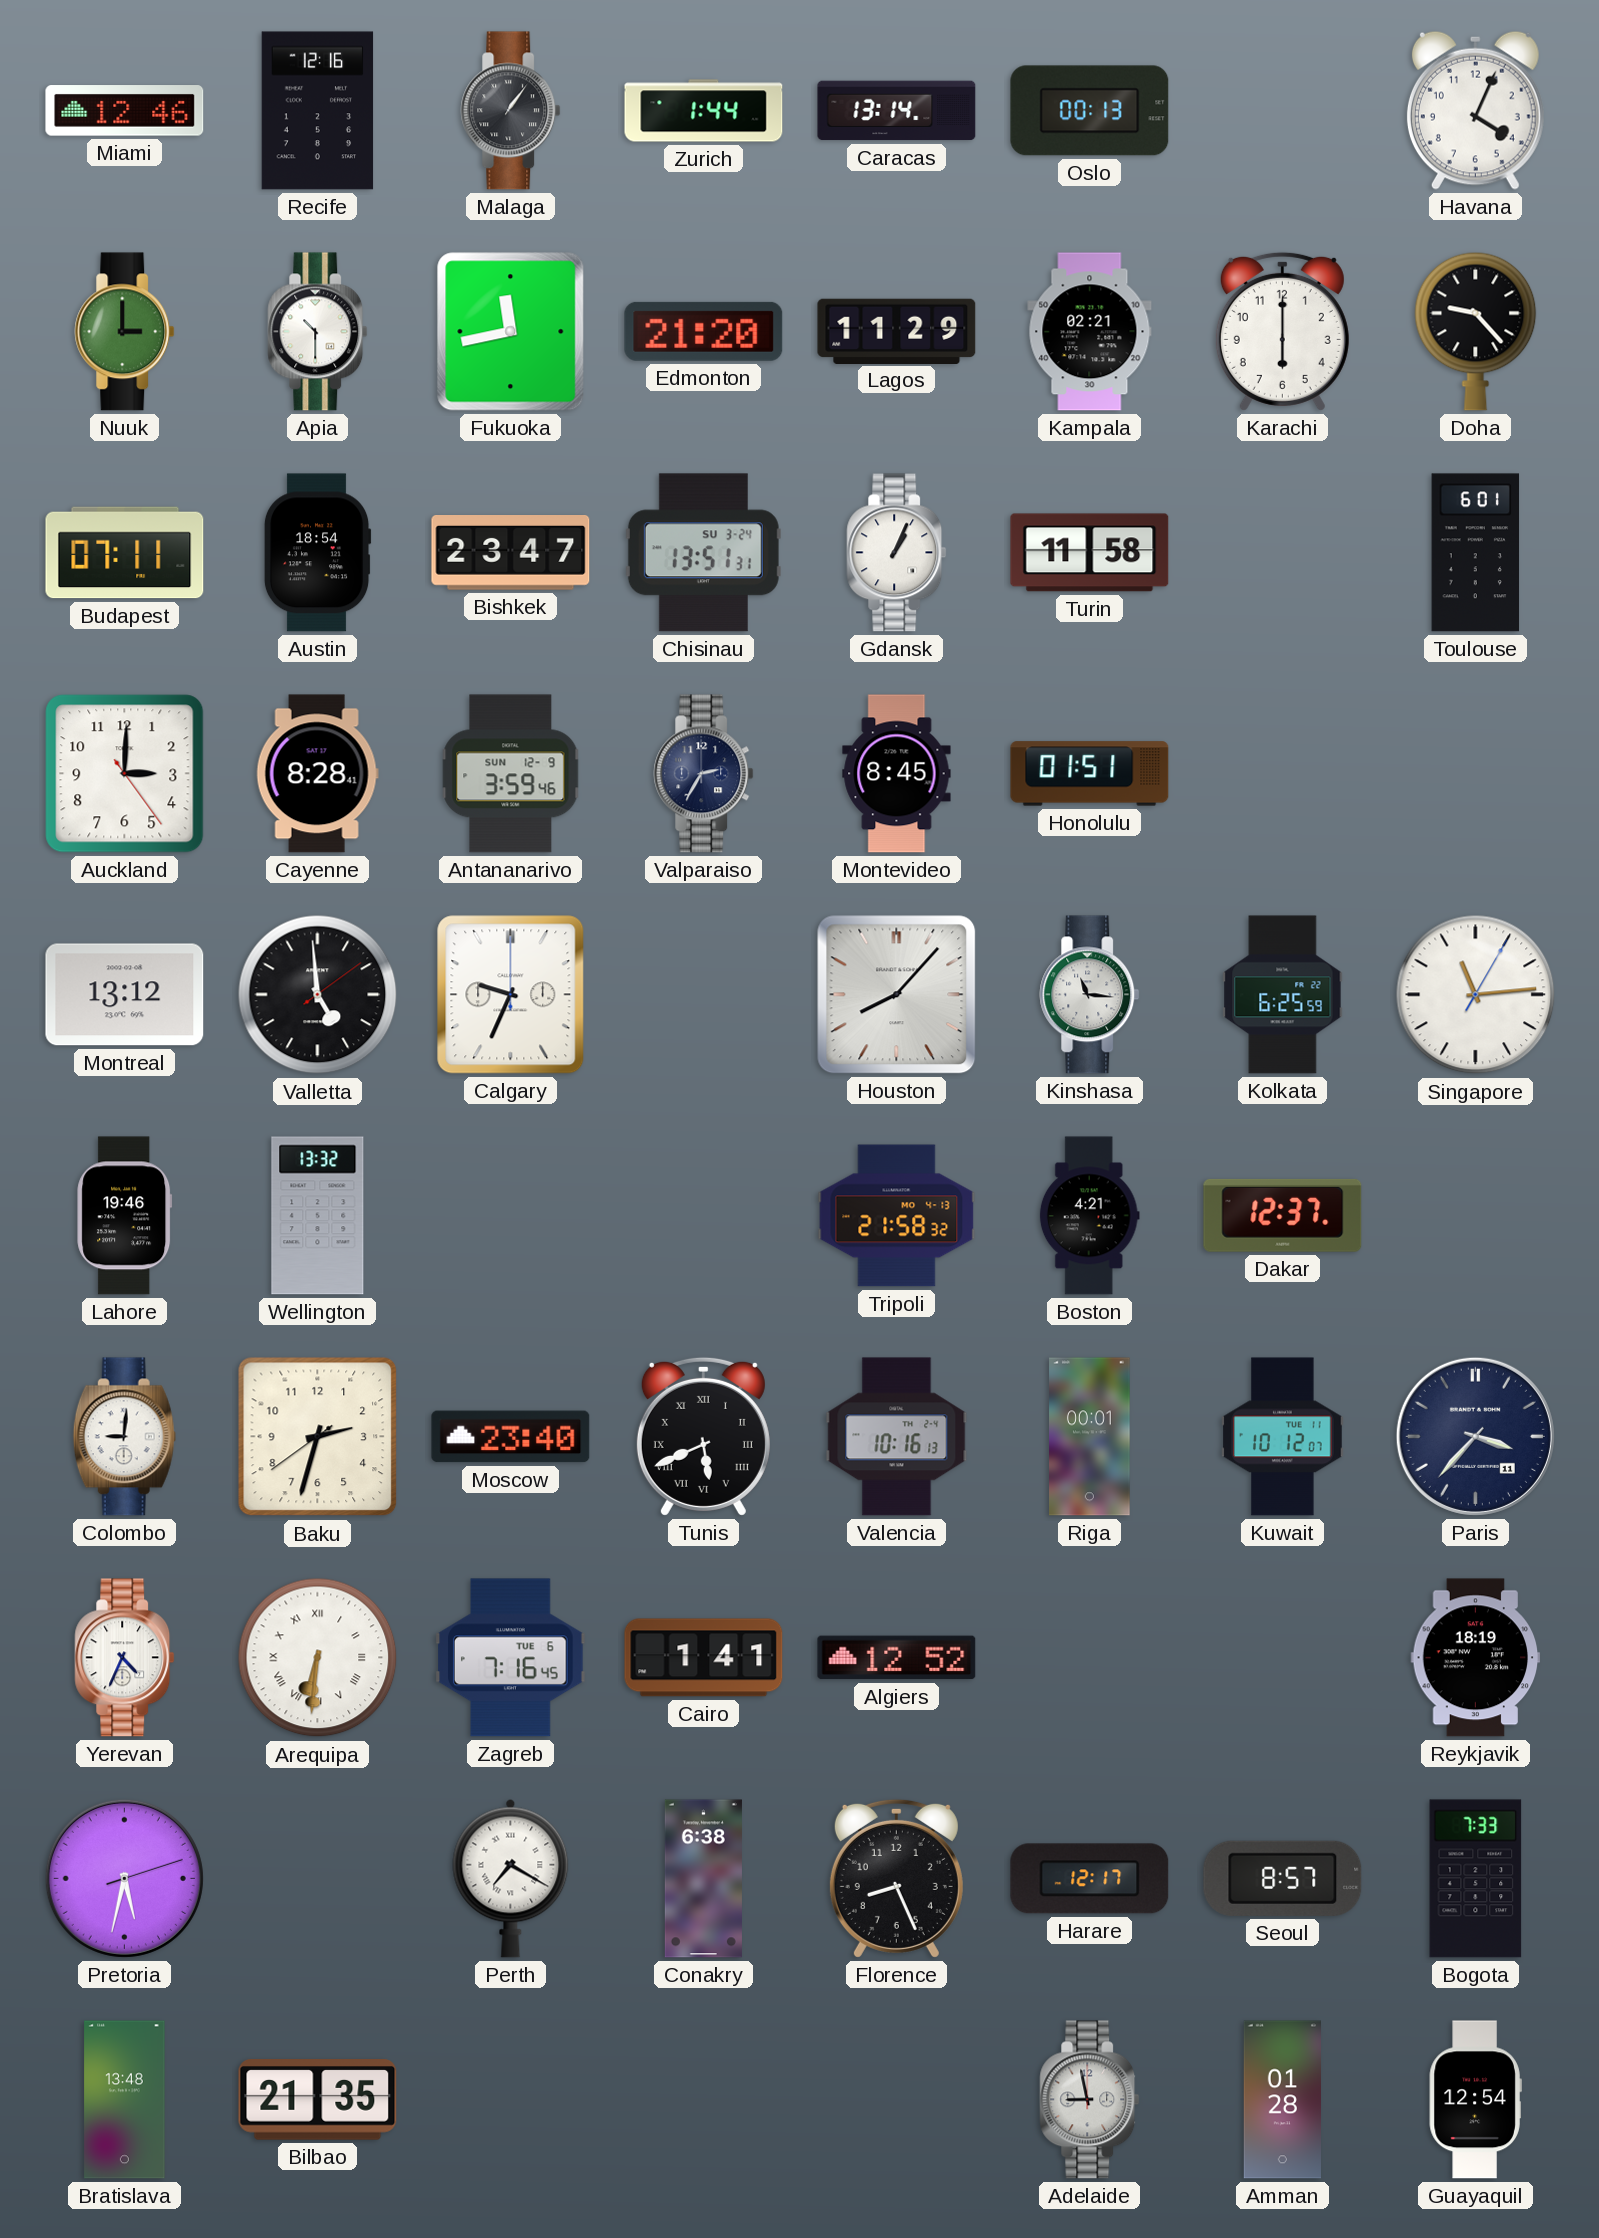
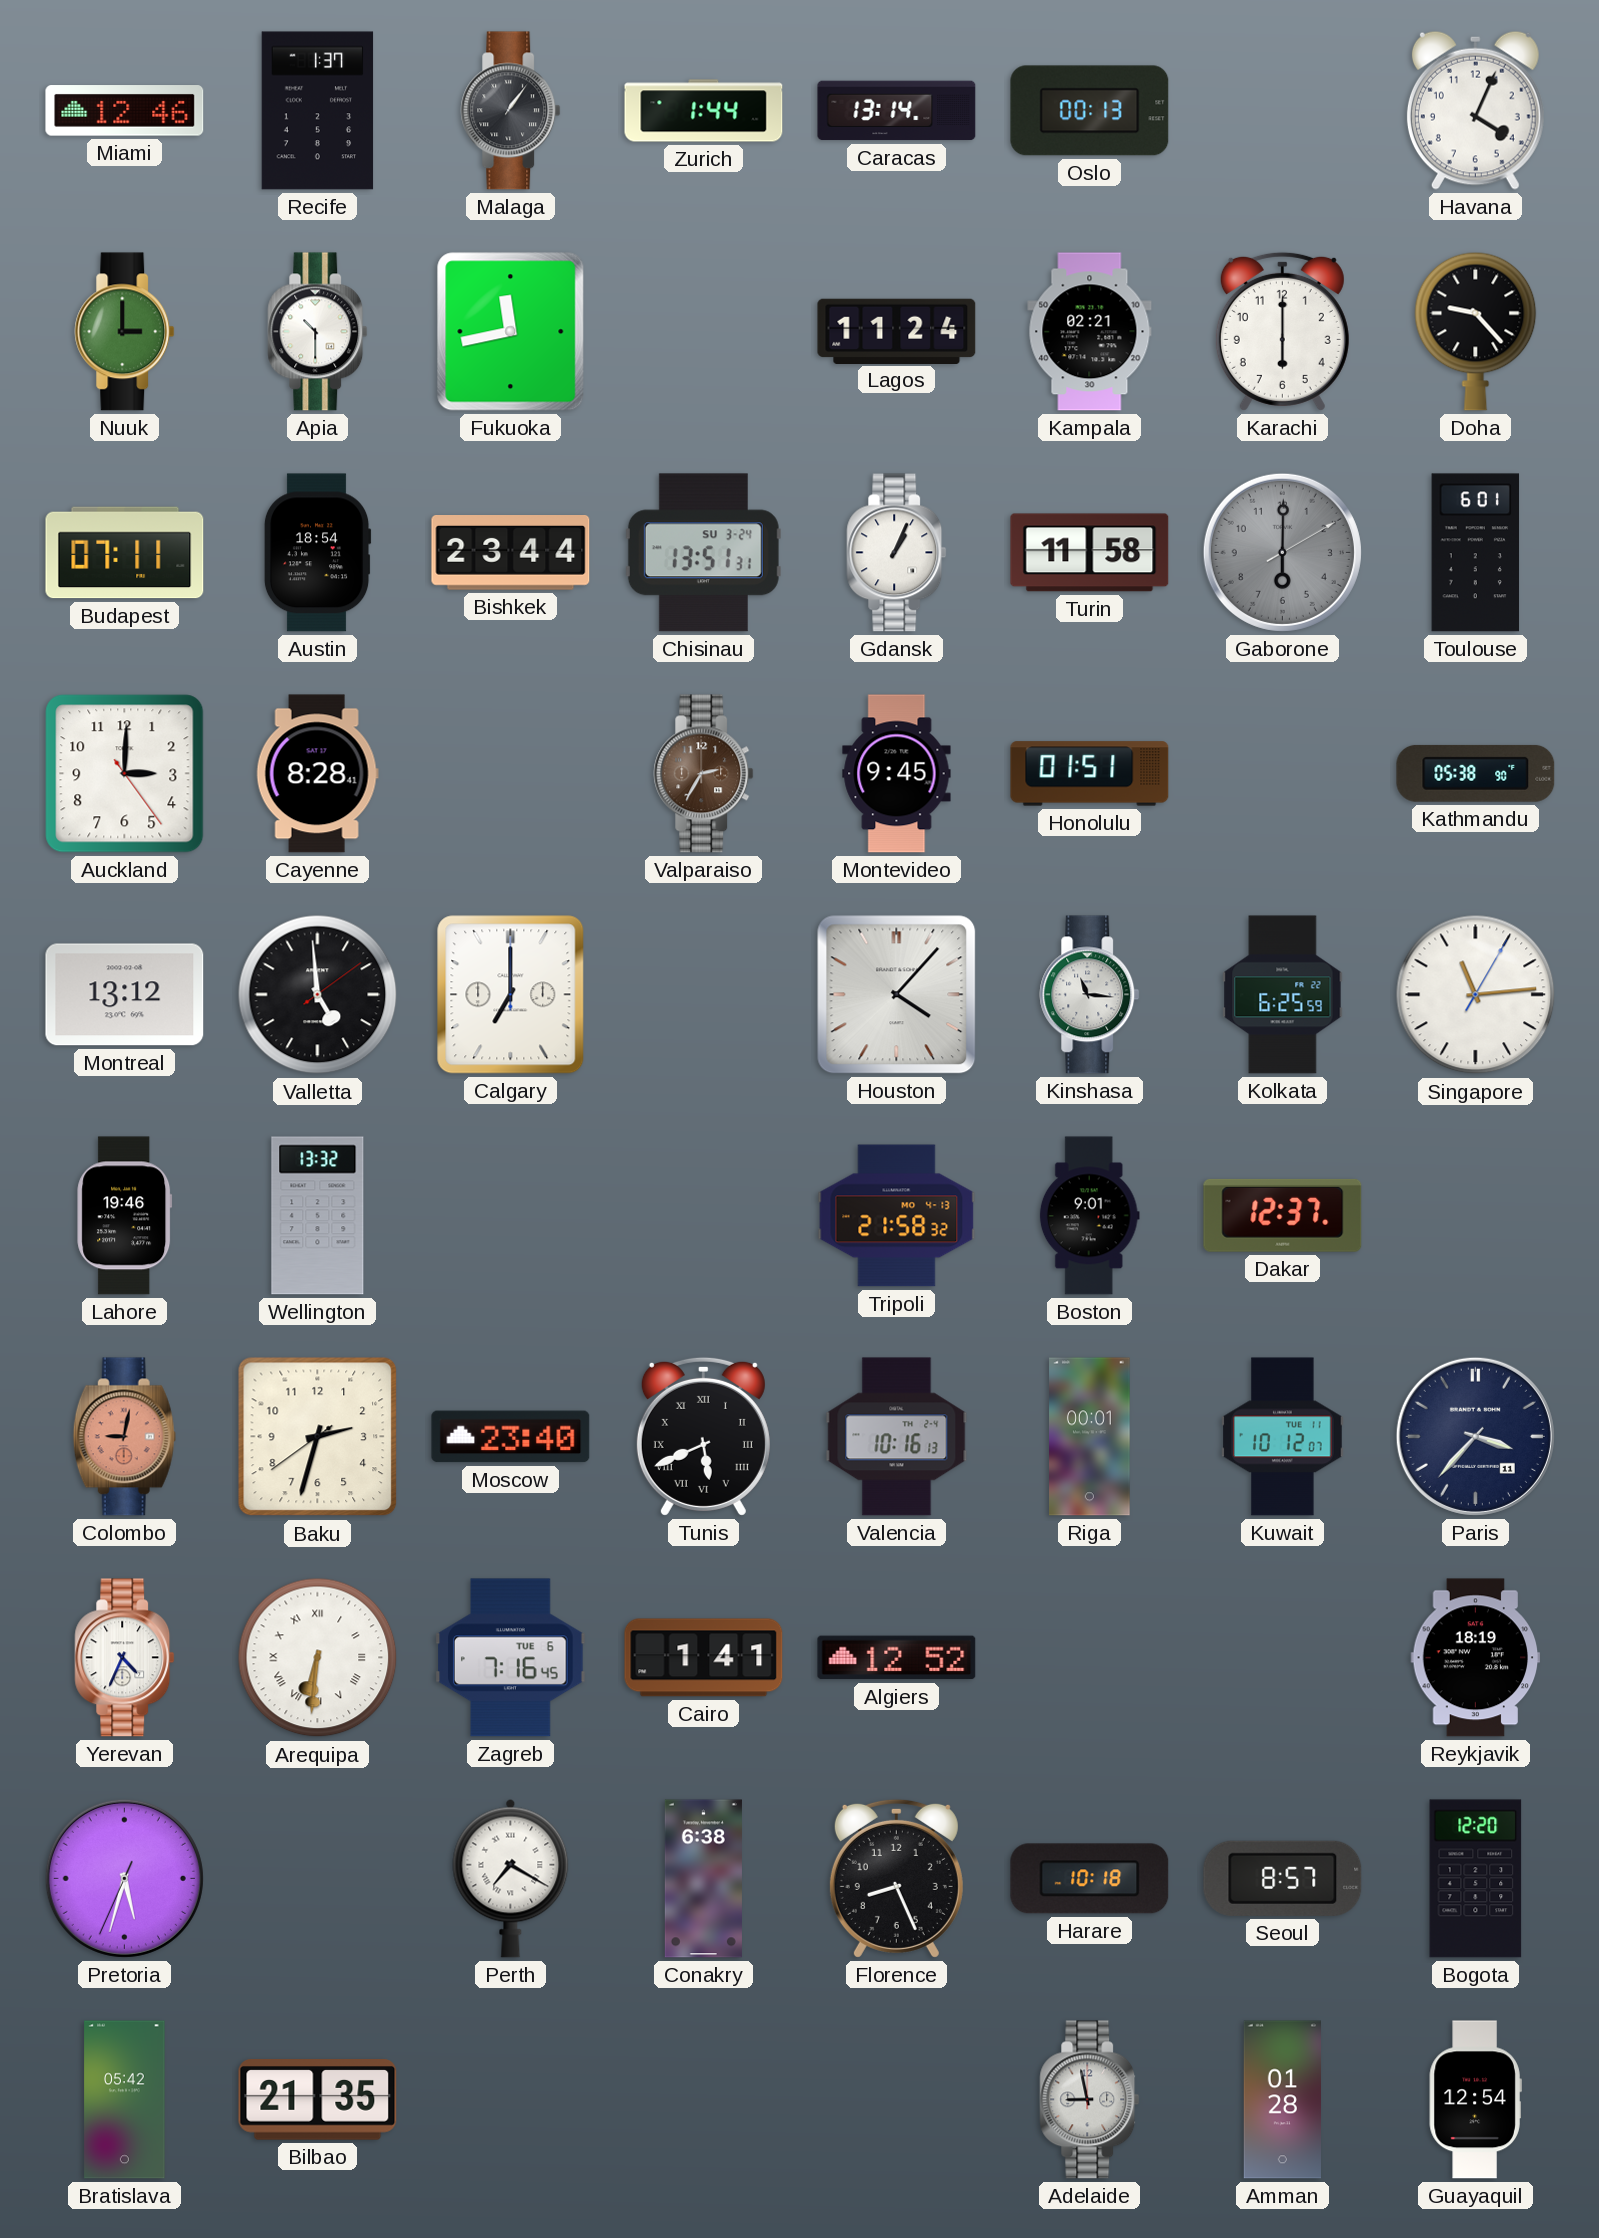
Recife: 12:16 -> 1:37 (318, 111)
Edmonton: 21:20 -> none (704, 331)
Lagos: 11:29 -> 11:24 (897, 331)
Bishkek: 23:47 -> 23:44 (511, 553)
Gaborone: none -> 6:00 (1282, 552)
Antananarivo: 3:59 -> none (511, 774)
Valparaiso dial: navy -> brown (704, 774)
Montevideo: 8:45 -> 9:45 (897, 774)
Kathmandu: none -> 05:38 (1476, 773)
Calgary: 9:34 -> 7:00 (511, 995)
Houston: 8:07 -> 4:07 (897, 995)
Boston: 4:21 -> 9:01 (1089, 1216)
Colombo: 9:01 -> 9:02 (124, 1437)
Colombo dial: white -> salmon (124, 1437)
Pretoria: 5:32:12 -> 5:32:34 (124, 1878)
Harare: 12:17 -> 10:18 (1090, 1879)
Bogota: 7:33 -> 12:20 (1476, 1879)
Bratislava: 13:48 -> 05:42 (125, 2100)
